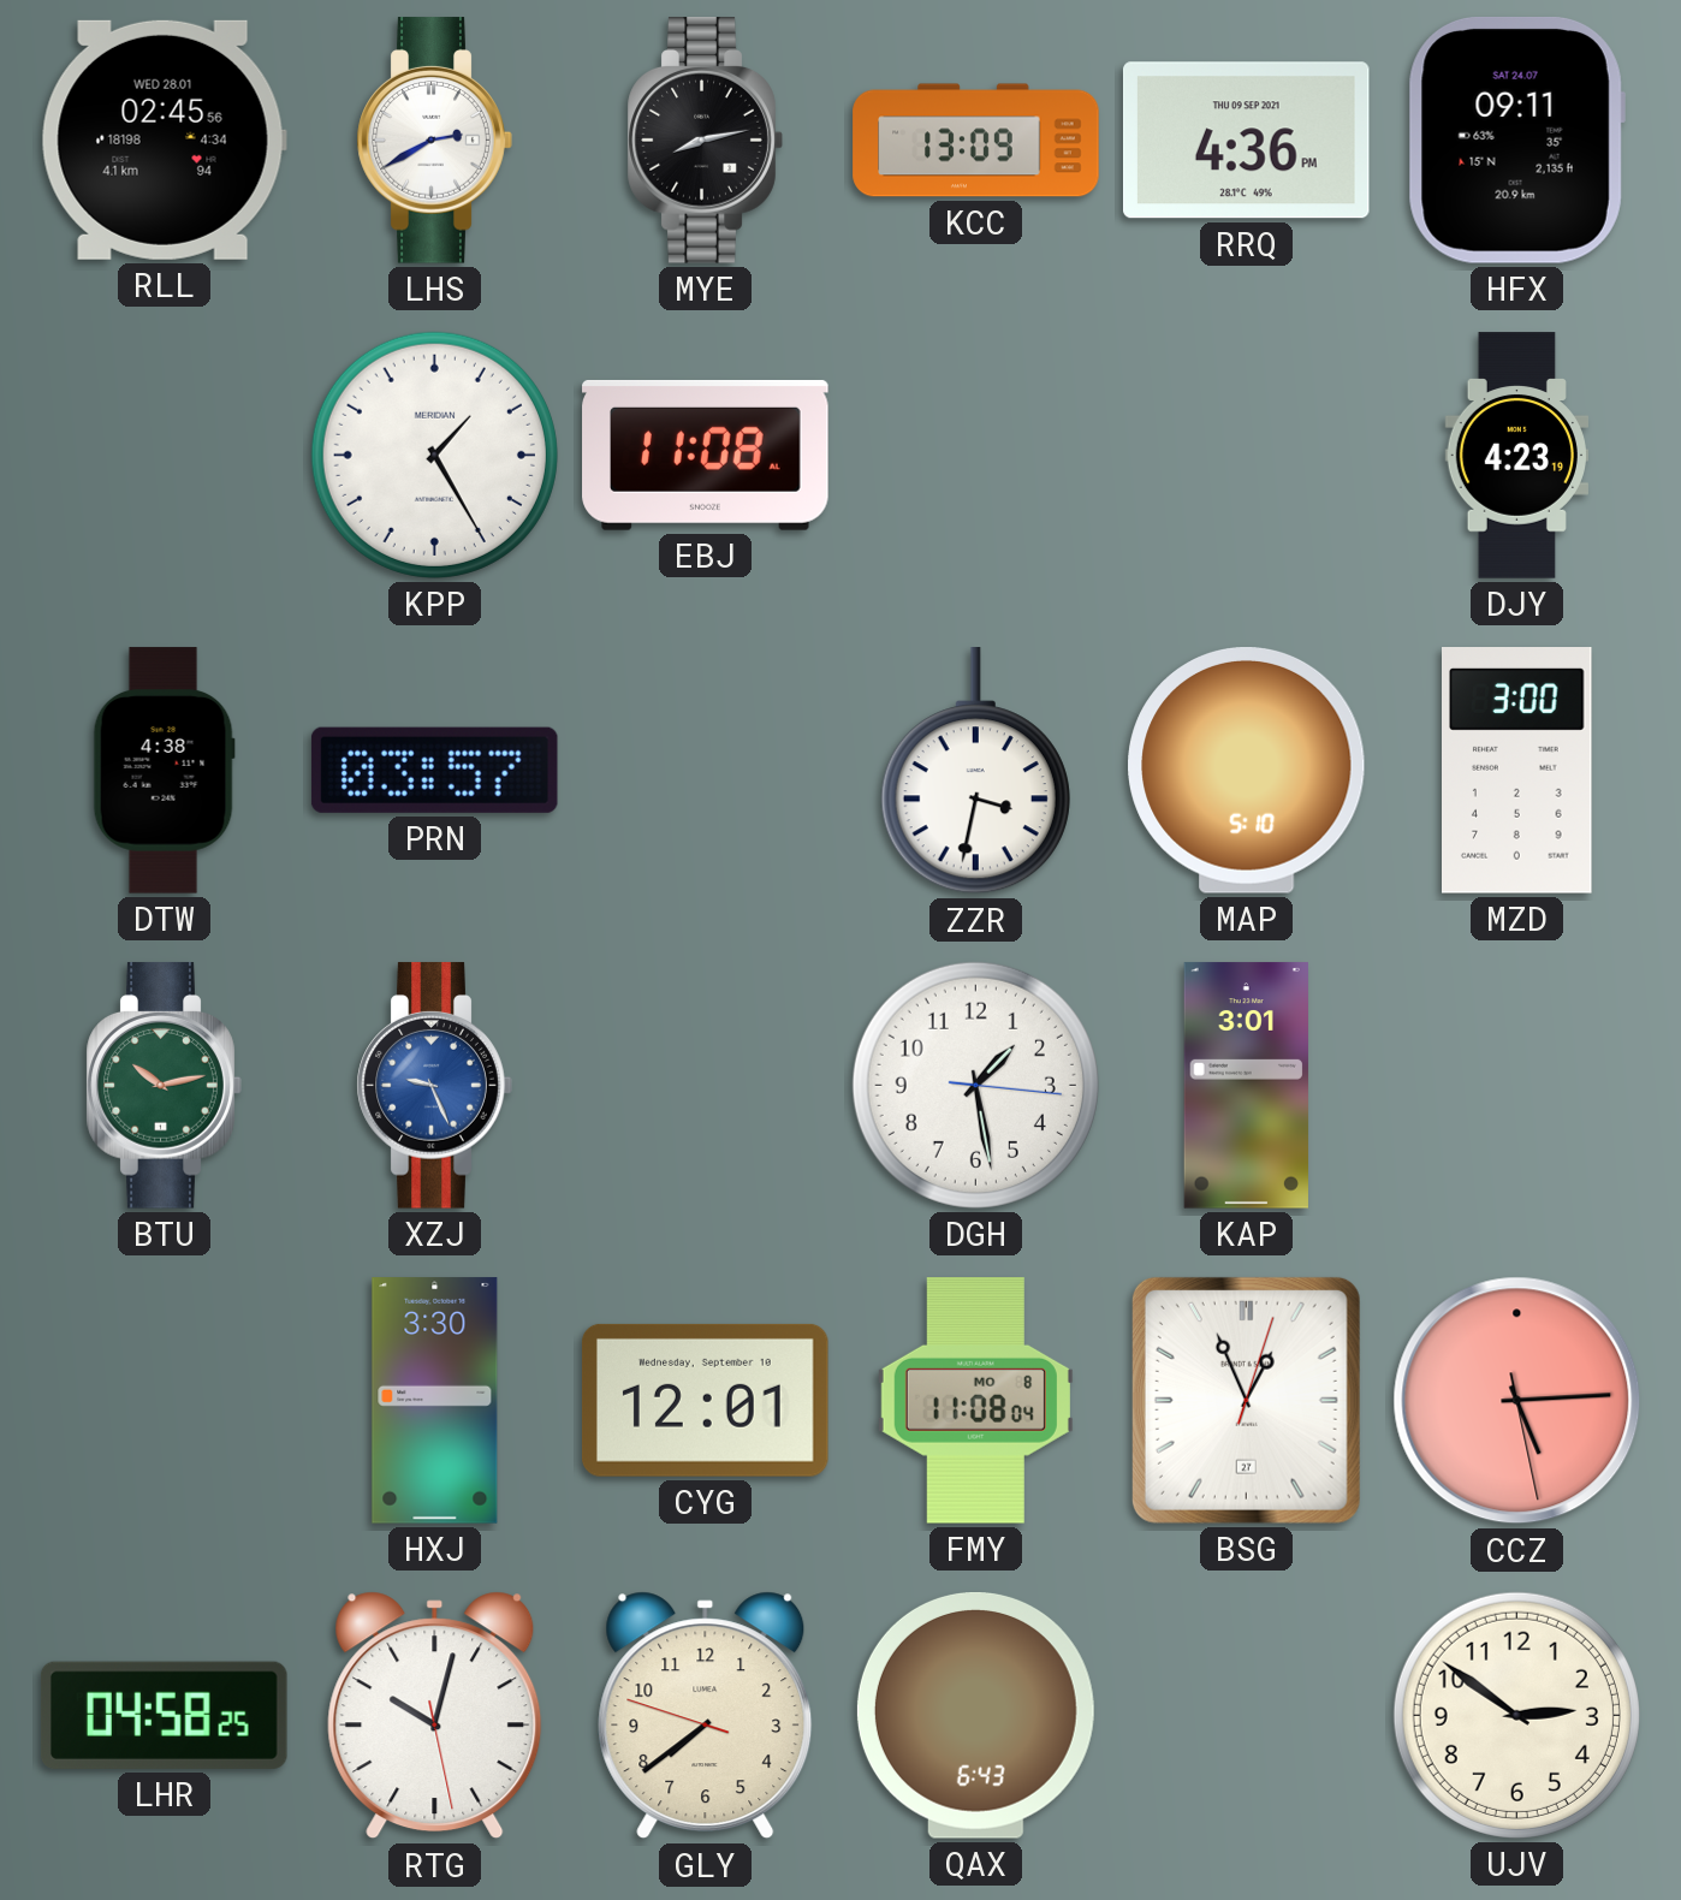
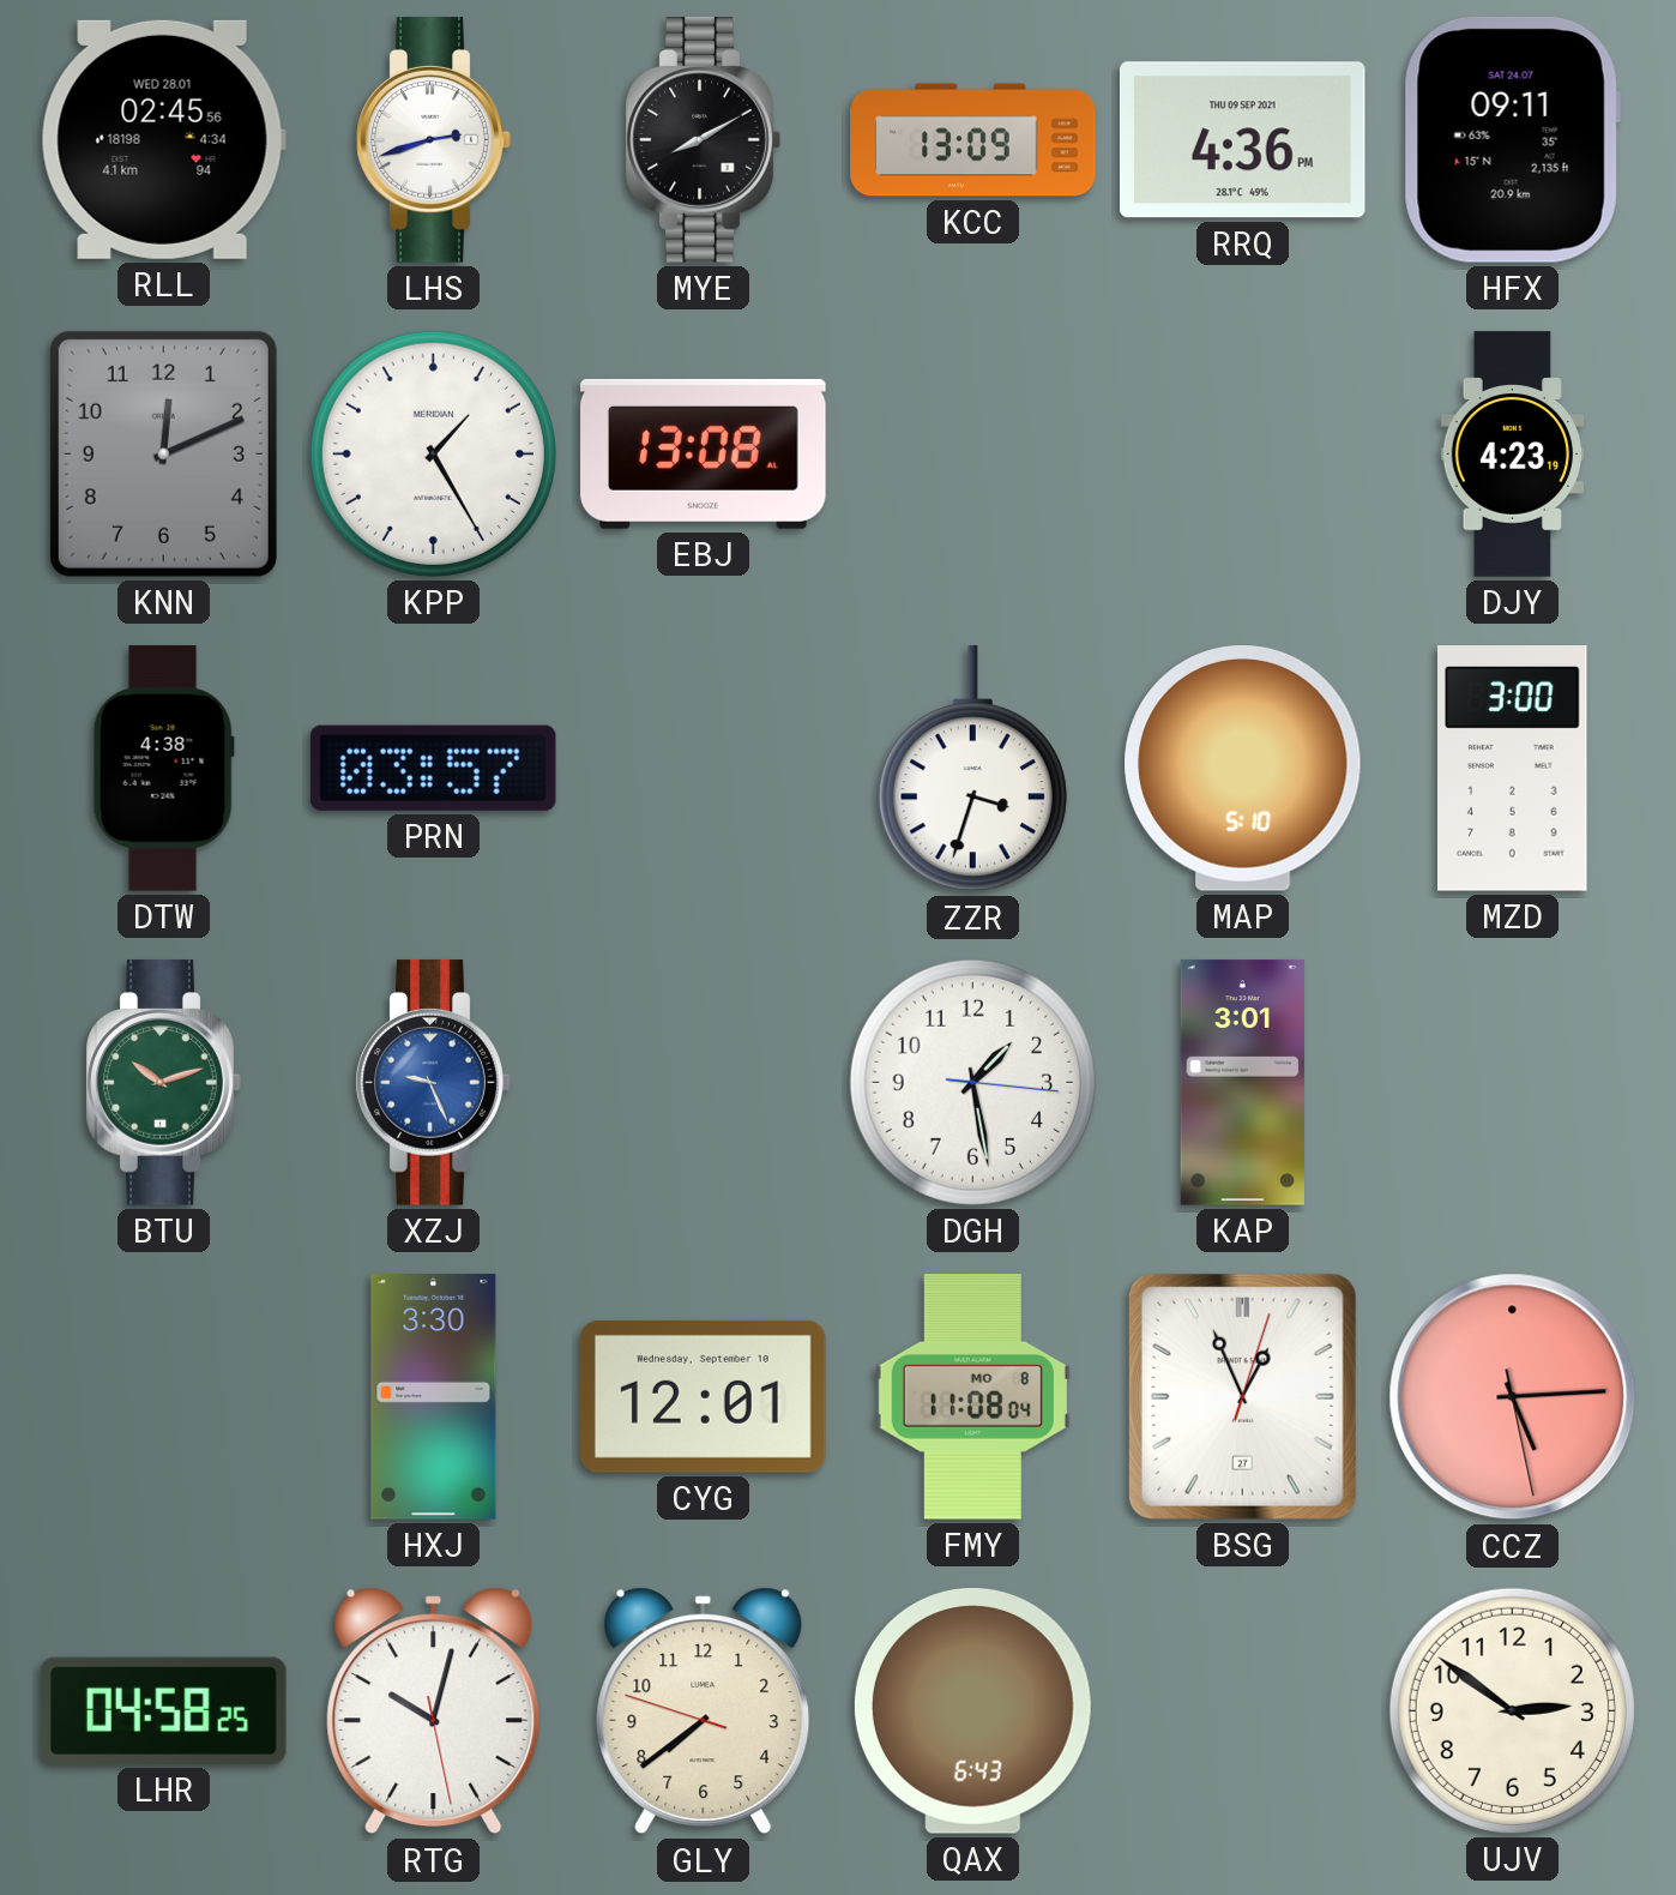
LHS: 2:40 -> 2:42 (433, 140)
MYE: 8:13 -> 8:10 (703, 140)
KNN: none -> 12:11 (163, 453)
EBJ: 11:08 -> 13:08 (704, 453)
ZZR: 3:32 -> 3:33 (972, 770)
BTU: 10:13 -> 10:12 (163, 1083)
